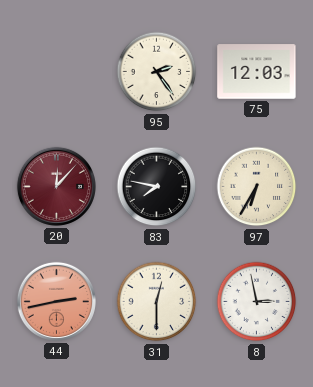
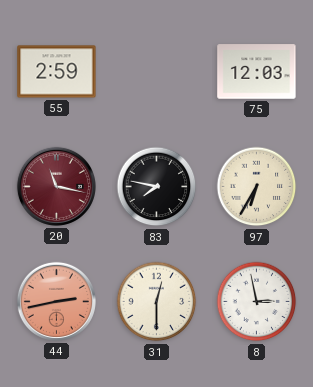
55: none -> 2:59 (57, 72)
95: 2:24 -> none (157, 72)
20: 12:07 -> 11:17 (56, 186)
